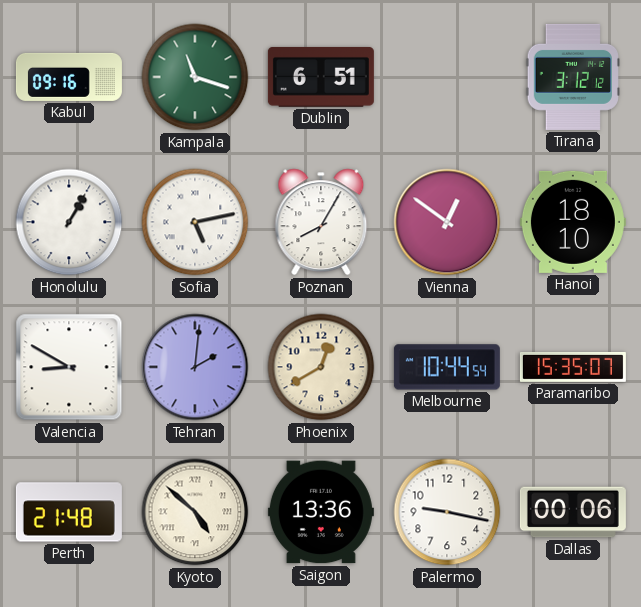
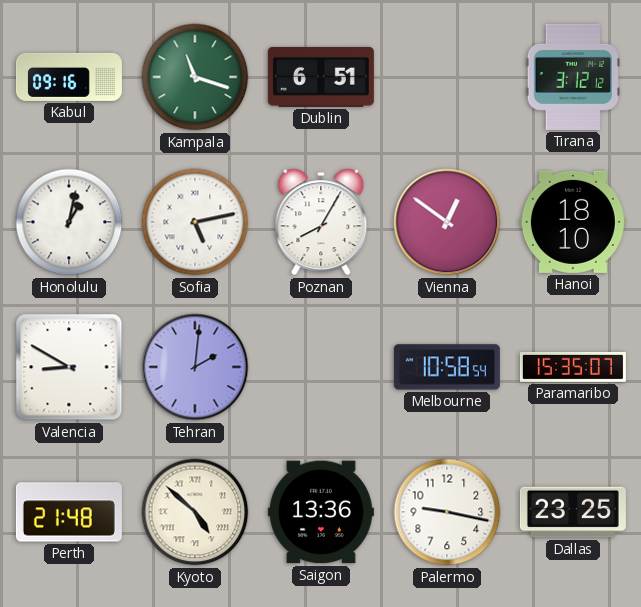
Honolulu: 1:05 -> 1:02 (69, 222)
Phoenix: 12:40 -> none (321, 367)
Melbourne: 10:44 -> 10:58 (447, 367)
Dallas: 00:06 -> 23:25 (573, 512)
